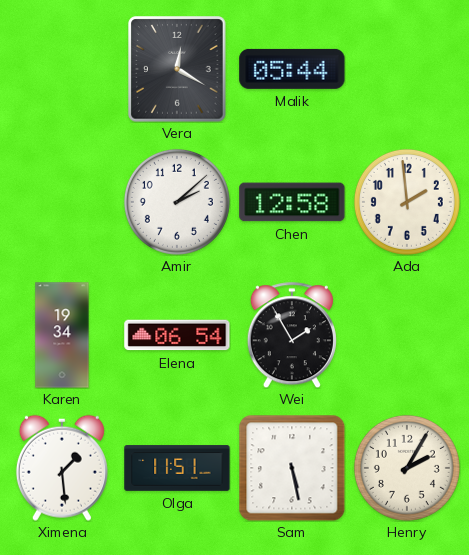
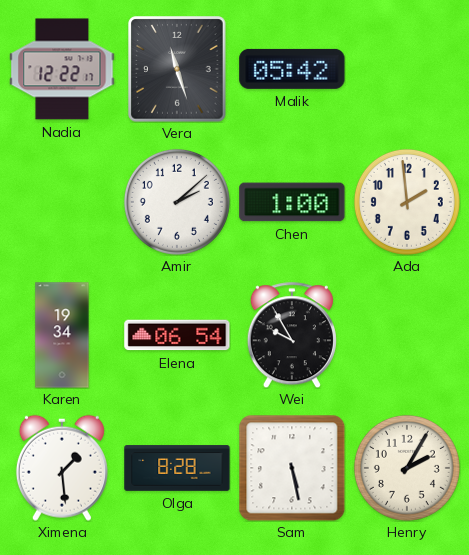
Nadia: none -> 12:22 (62, 69)
Vera: 12:20 -> 11:27 (177, 69)
Malik: 05:44 -> 05:42 (292, 69)
Chen: 12:58 -> 1:00 (292, 202)
Wei: 1:55 -> 9:55 (292, 335)
Olga: 11:51 -> 8:28 (177, 468)
